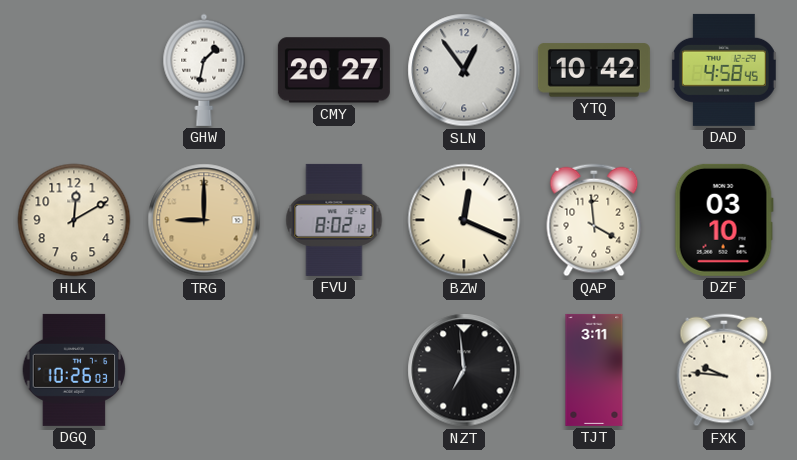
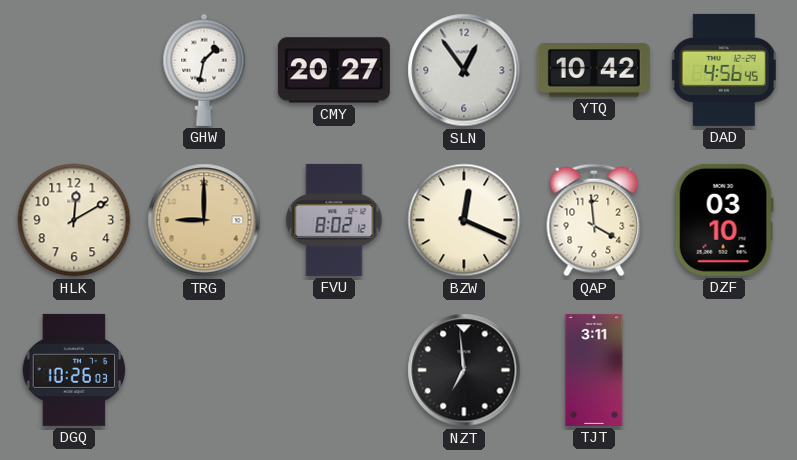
DAD: 4:58 -> 4:56 (724, 70)
FXK: 9:46 -> none (724, 370)
